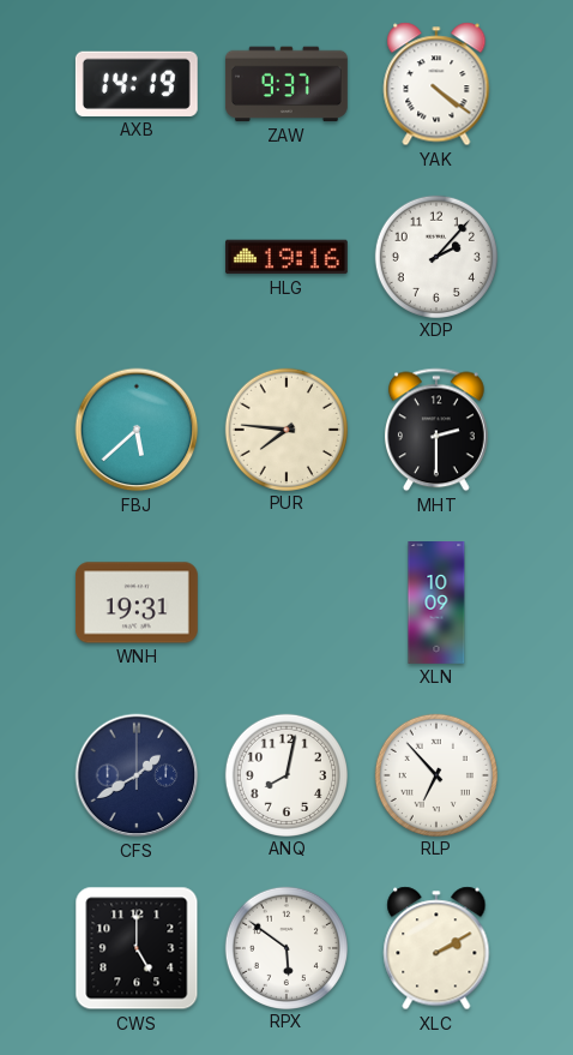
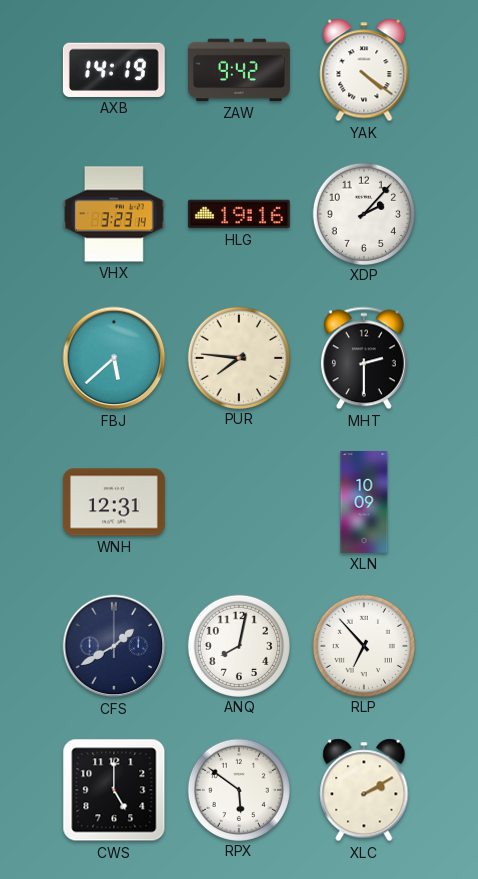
ZAW: 9:37 -> 9:42 (239, 70)
VHX: none -> 3:23 (114, 214)
WNH: 19:31 -> 12:31 (114, 502)
